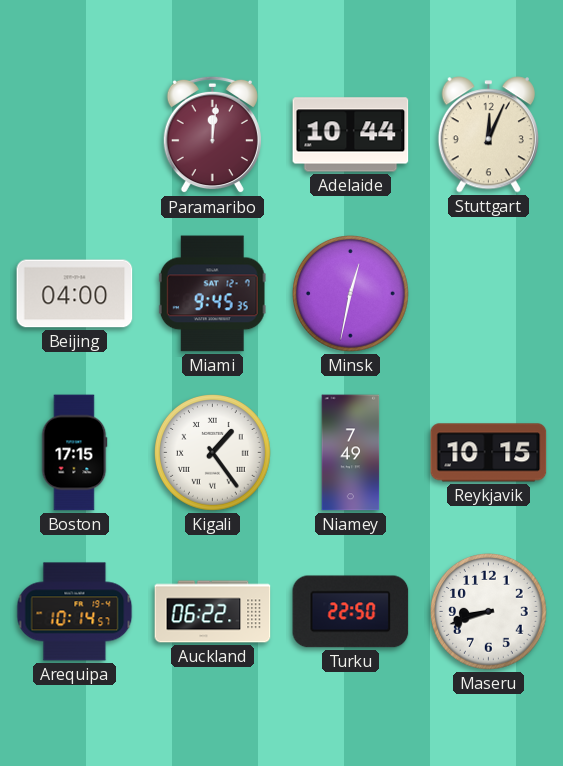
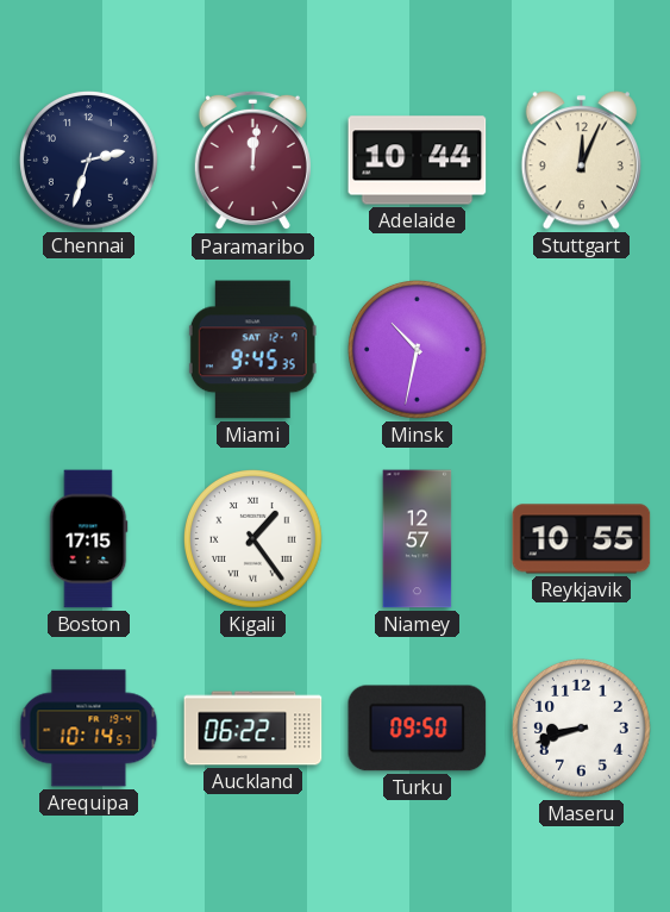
Chennai: none -> 2:33 (89, 161)
Beijing: 04:00 -> none (75, 294)
Minsk: 12:32 -> 10:32 (418, 350)
Niamey: 7:49 -> 12:57 (418, 539)
Reykjavik: 10:15 -> 10:55 (582, 539)
Turku: 22:50 -> 09:50 (418, 729)
